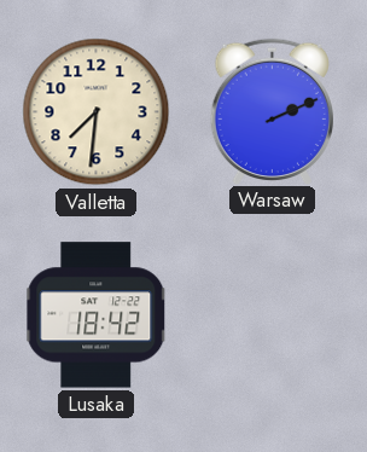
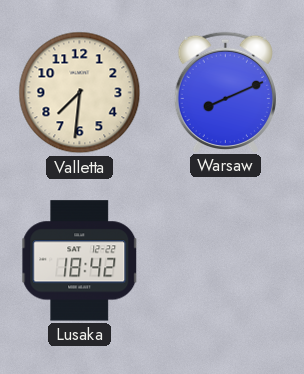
Warsaw: 2:11 -> 8:11 (225, 92)
